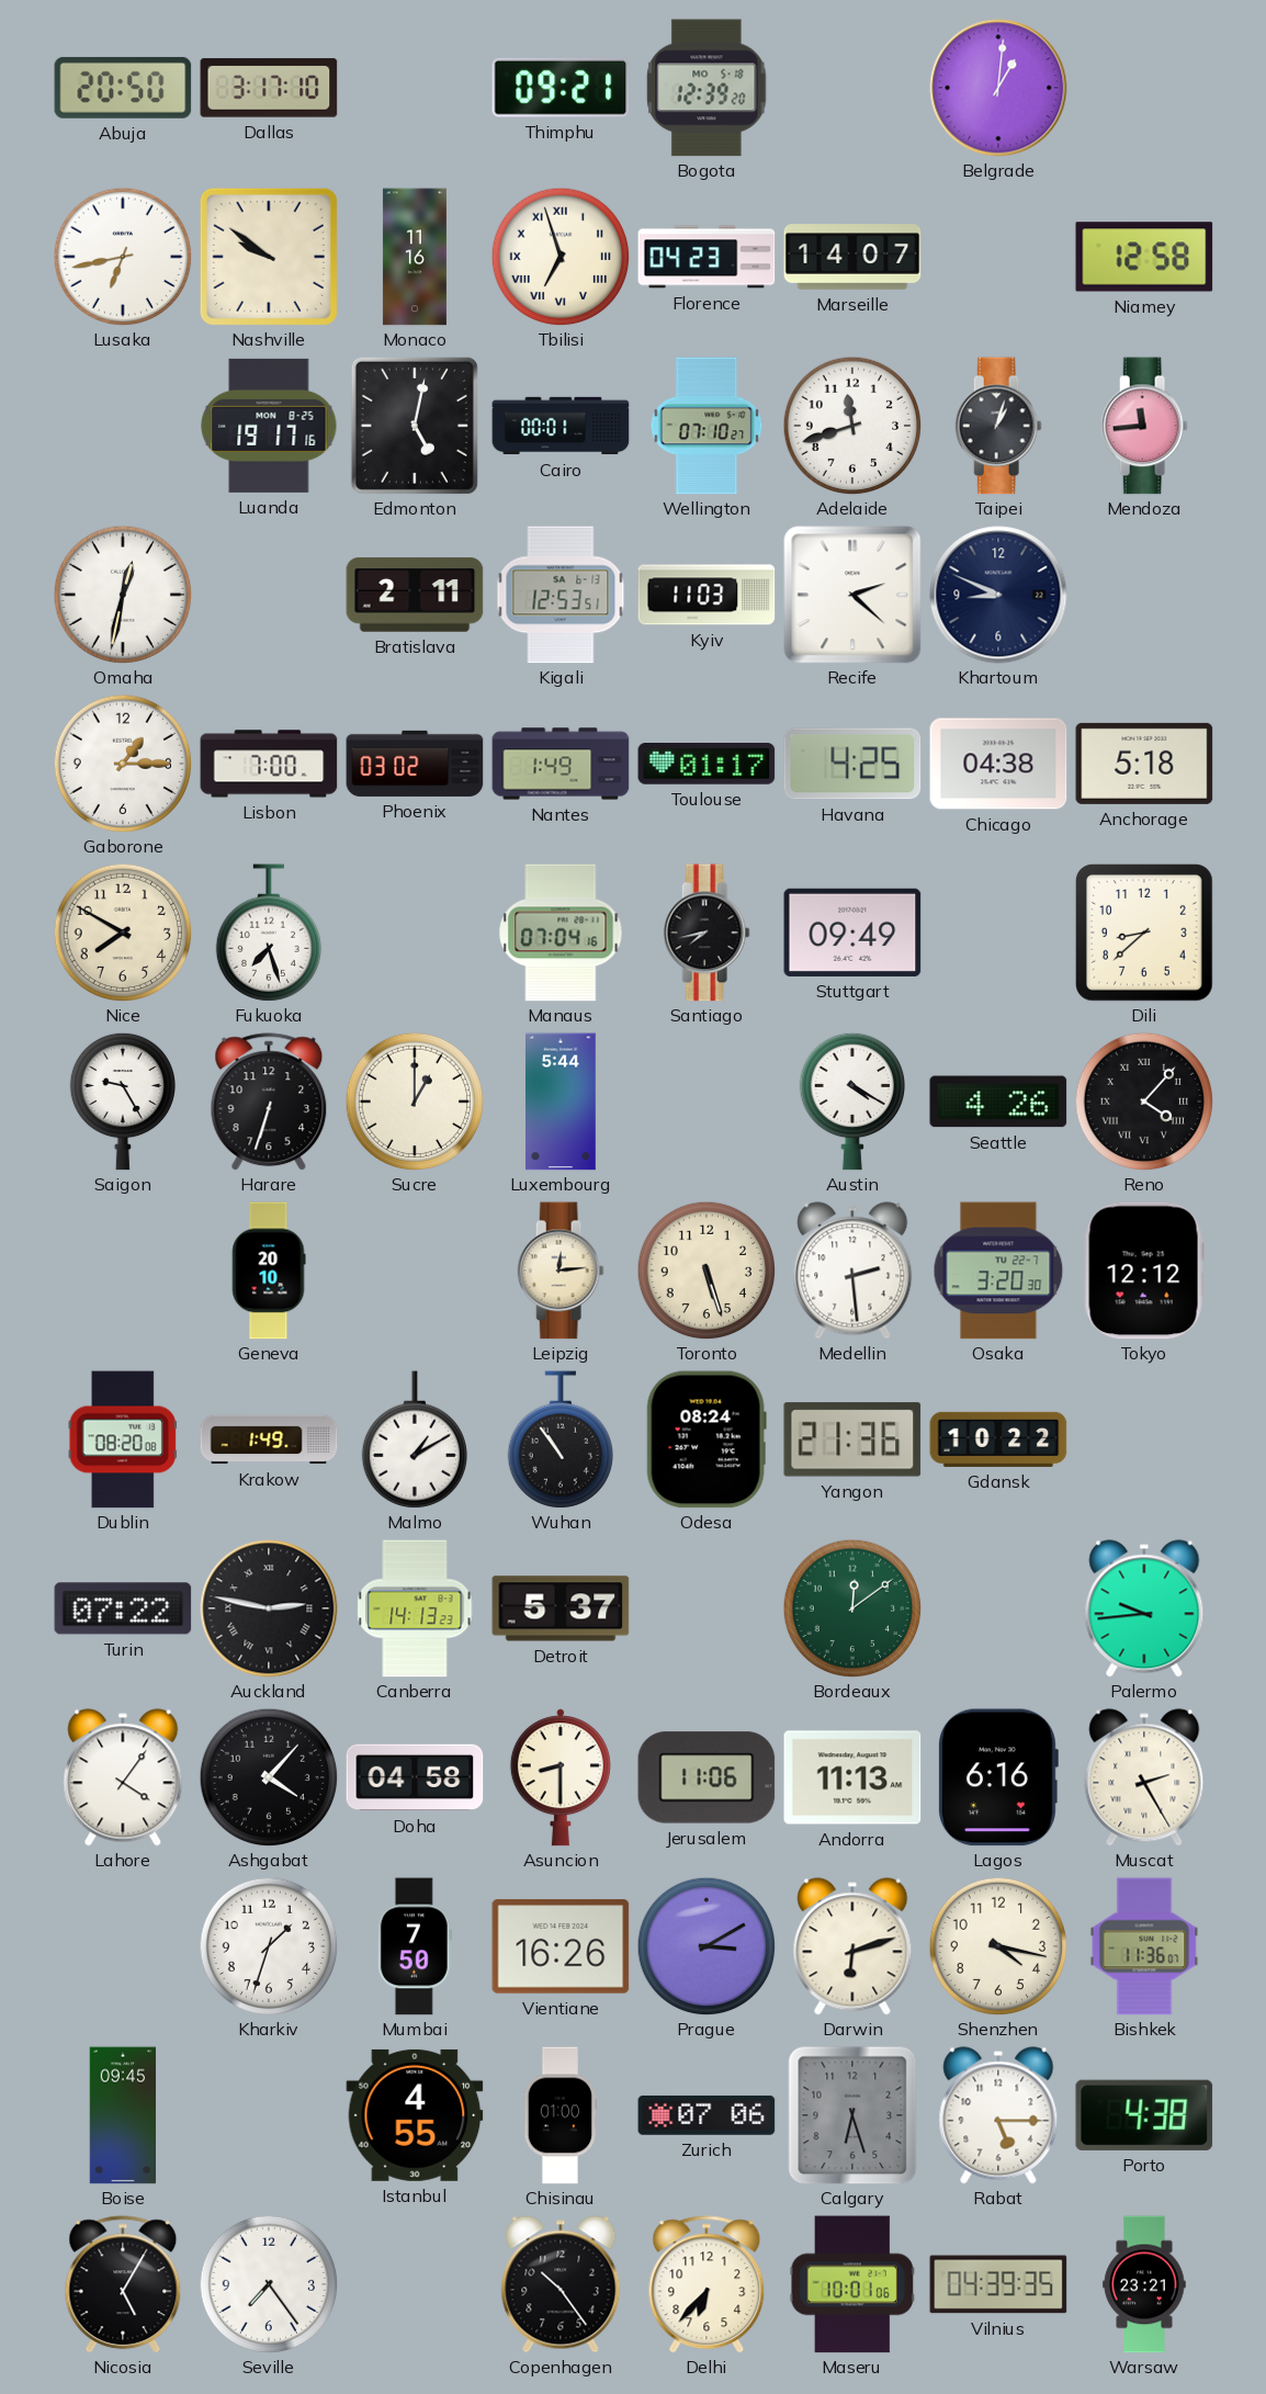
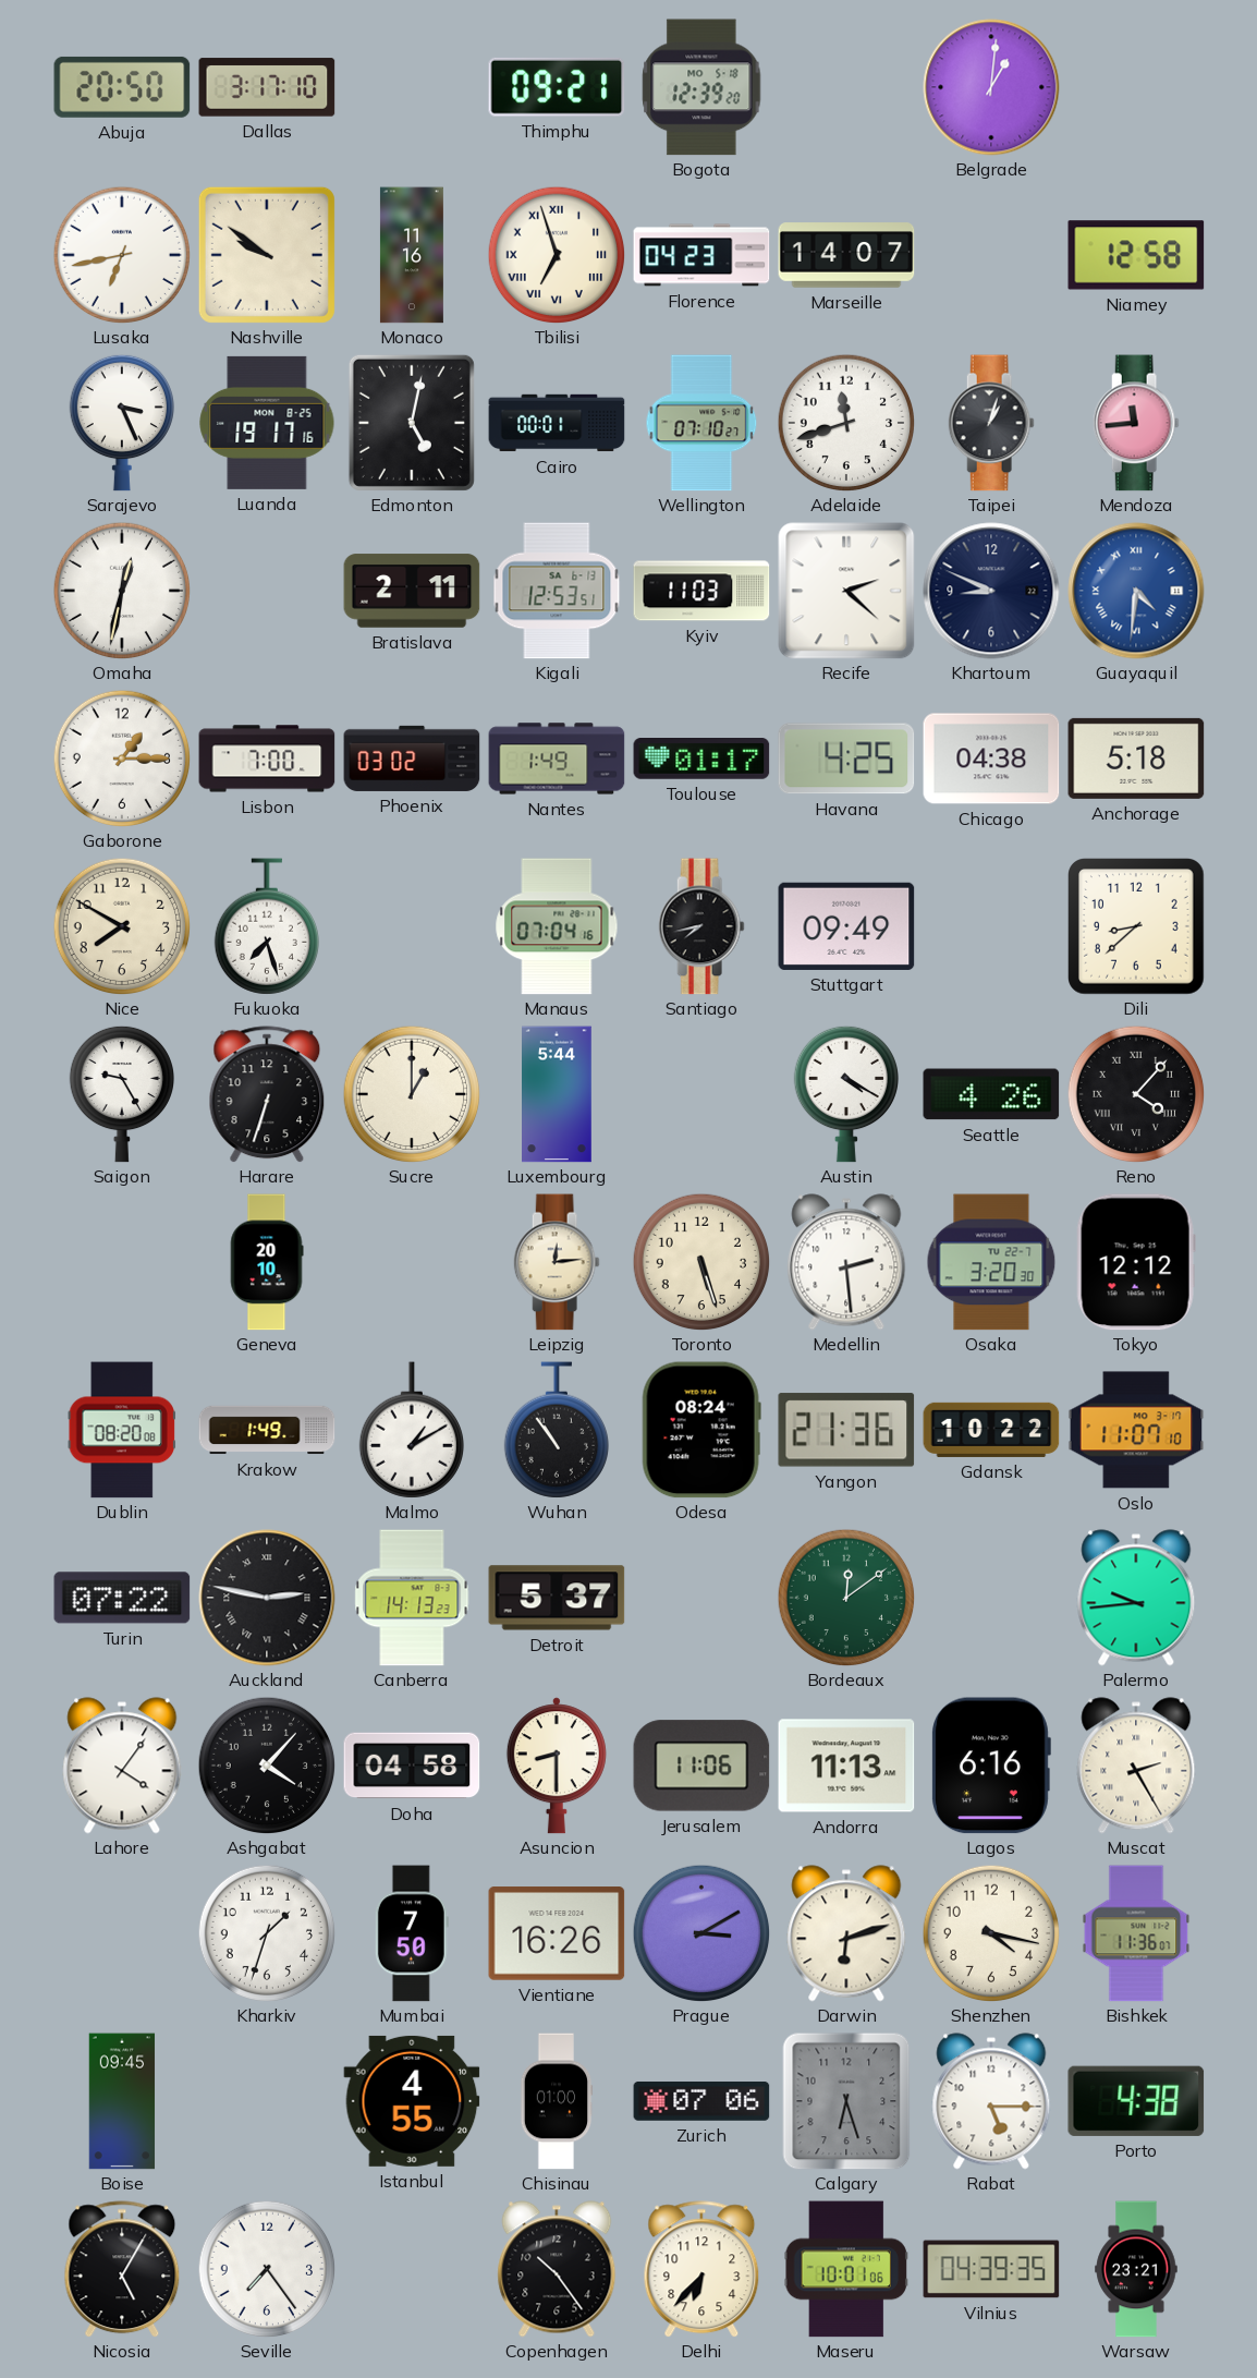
Sarajevo: none -> 3:26 (121, 423)
Guayaquil: none -> 4:31 (1136, 591)
Oslo: none -> 11:07 (1136, 1430)
